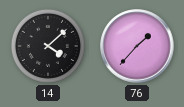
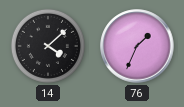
76: 1:37 -> 1:34 (137, 46)
